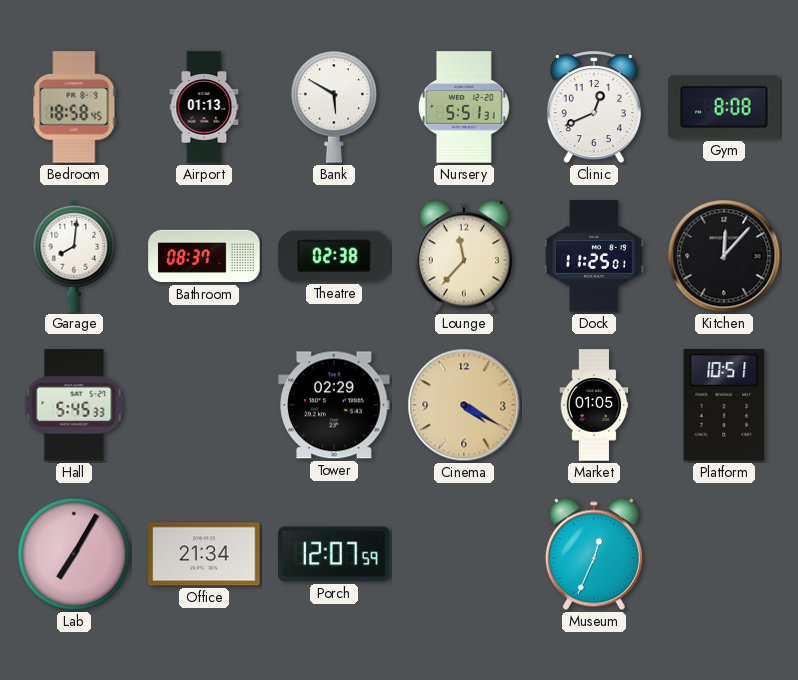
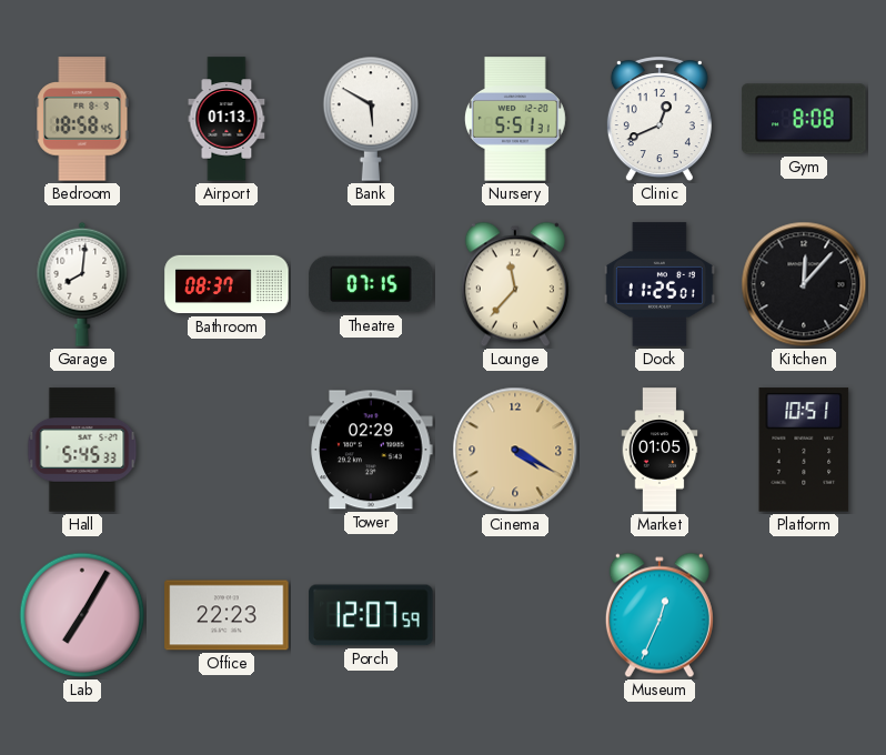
Theatre: 02:38 -> 07:15 (371, 284)
Office: 21:34 -> 22:23 (226, 615)
